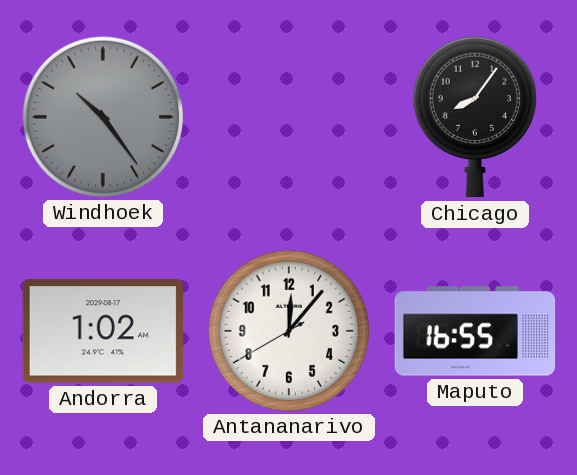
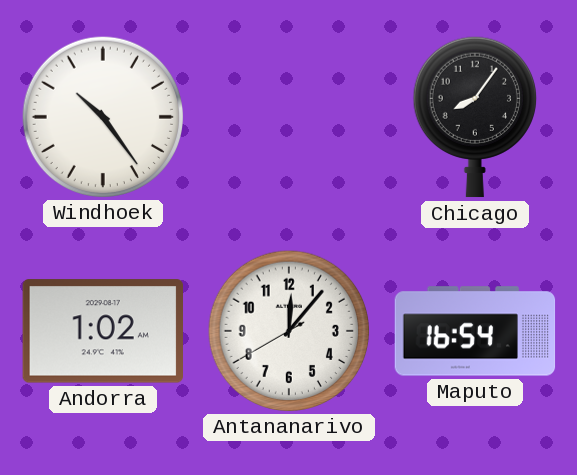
Windhoek dial: grey -> white (102, 116)
Maputo: 16:55 -> 16:54 (475, 331)
